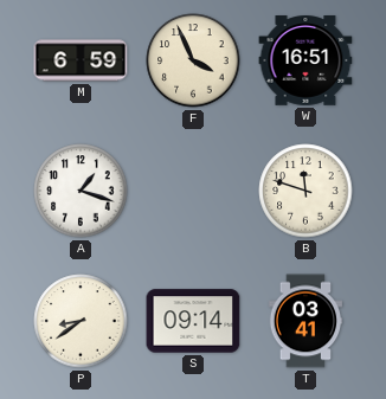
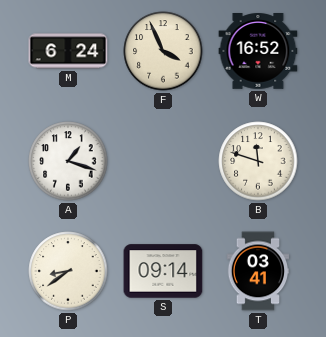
M: 6:59 -> 6:24 (68, 51)
W: 16:51 -> 16:52 (258, 52)
